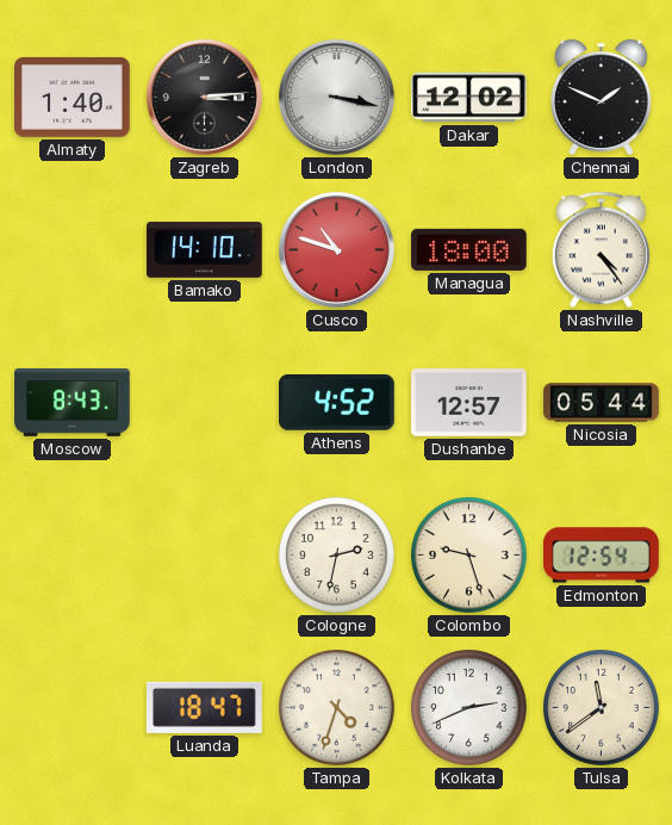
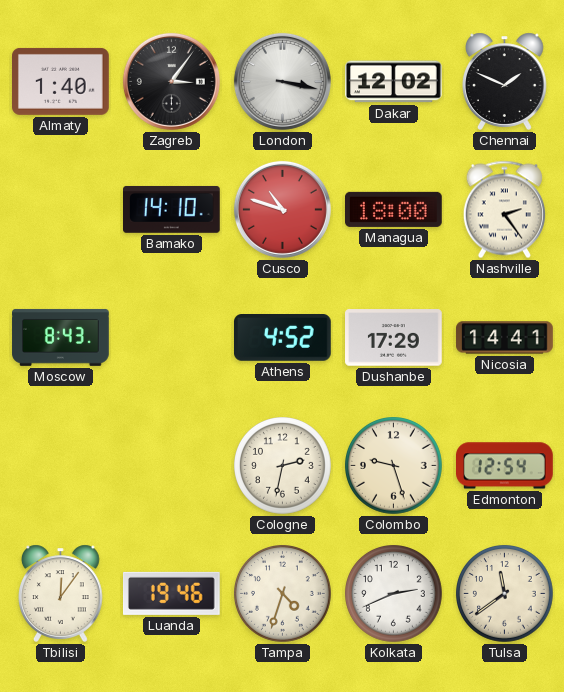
Zagreb: 3:14 -> 3:06 (171, 81)
Nashville: 4:24 -> 2:24 (504, 210)
Dushanbe: 12:57 -> 17:29 (394, 338)
Nicosia: 05:44 -> 14:41 (505, 338)
Tbilisi: none -> 12:06 (60, 593)
Luanda: 18:47 -> 19:46 (172, 593)
